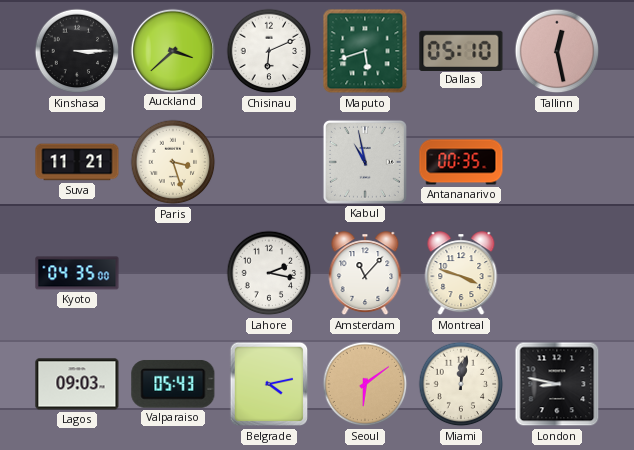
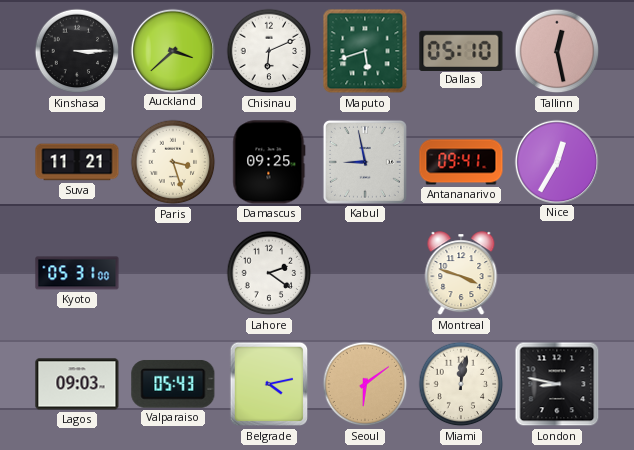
Damascus: none -> 09:25 (269, 162)
Kabul: 10:58 -> 8:58 (365, 162)
Antananarivo: 00:35 -> 09:41 (461, 162)
Nice: none -> 12:35 (556, 161)
Kyoto: 04:35 -> 05:31 (77, 273)
Lahore: 2:17 -> 2:21 (269, 273)
Amsterdam: 11:07 -> none (365, 274)
